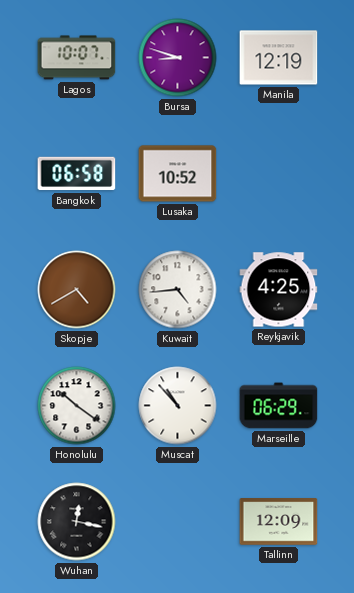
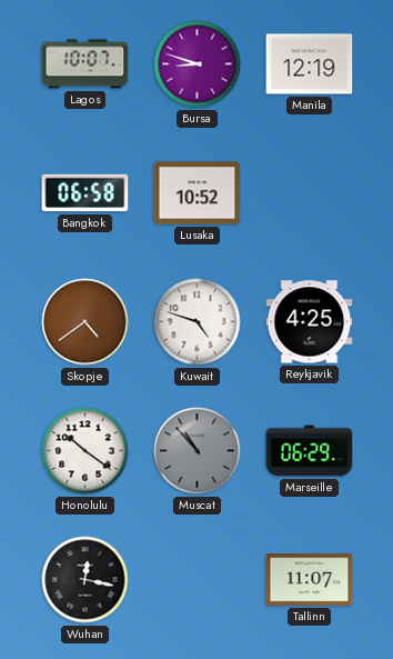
Skopje: 4:40 -> 4:39 (85, 322)
Kuwait: 4:44 -> 4:48 (198, 322)
Muscat dial: white -> grey (198, 451)
Tallinn: 12:09 -> 11:07 (310, 580)
